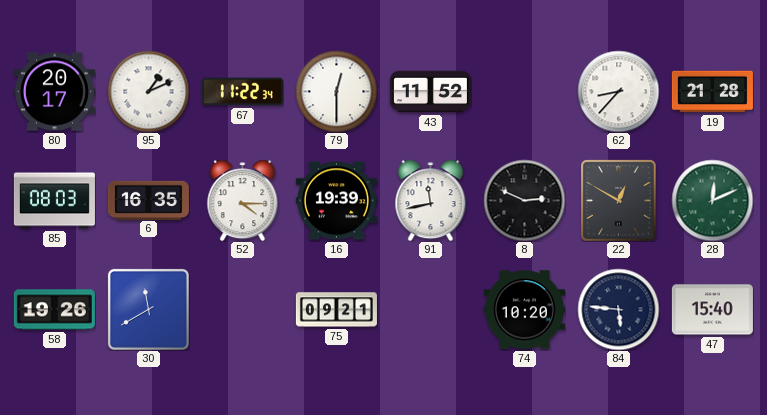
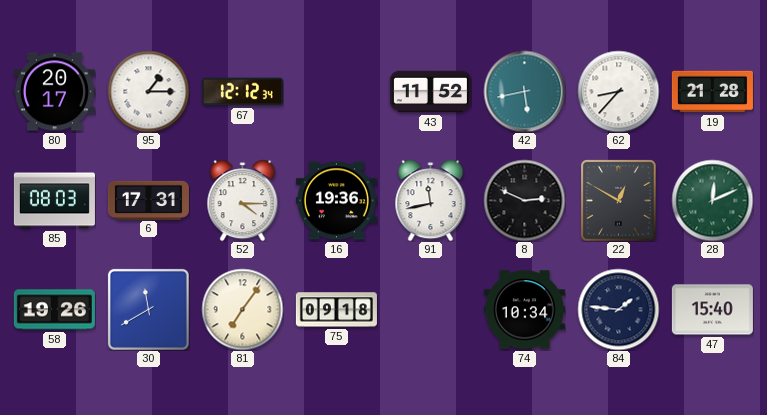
95: 1:11 -> 1:15 (148, 91)
67: 11:22 -> 12:12 (242, 92)
79: 12:30 -> none (336, 91)
42: none -> 5:43 (524, 91)
6: 16:35 -> 17:31 (148, 200)
16: 19:39 -> 19:36 (336, 201)
81: none -> 7:06 (242, 309)
75: 09:21 -> 09:18 (336, 310)
74: 10:20 -> 10:34 (524, 310)
84: 5:46 -> 1:46 (618, 309)
